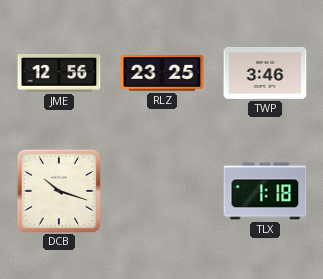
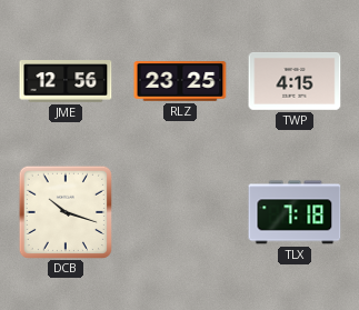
TWP: 3:46 -> 4:15 (295, 82)
TLX: 1:18 -> 7:18 (295, 212)
